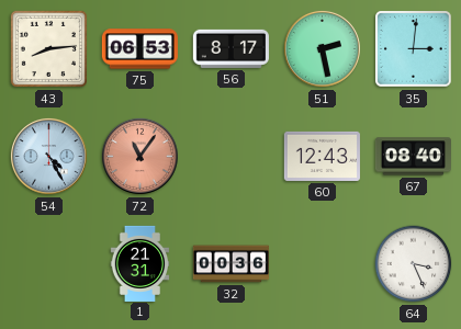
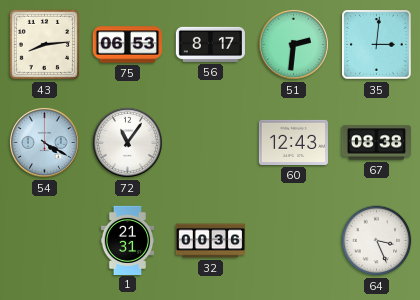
51: 2:28 -> 2:31 (293, 44)
54: 4:25 -> 4:20 (44, 142)
72 dial: salmon -> white (127, 142)
67: 08:40 -> 08:38 (376, 143)
